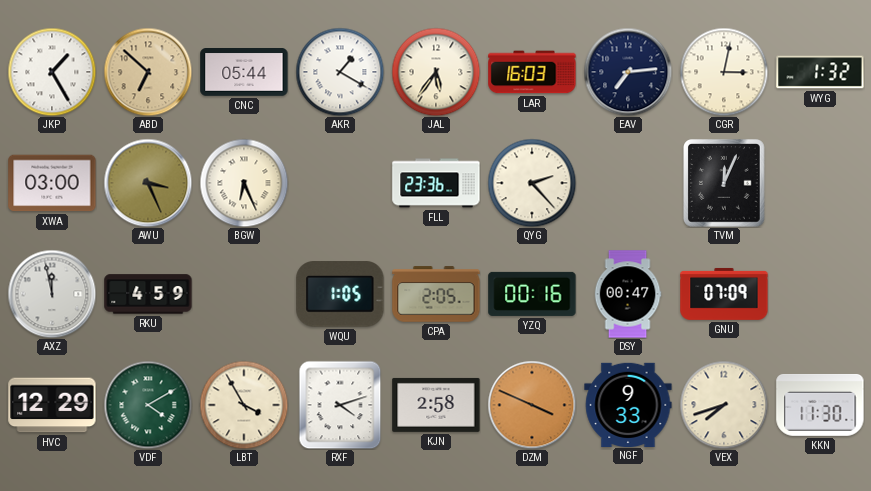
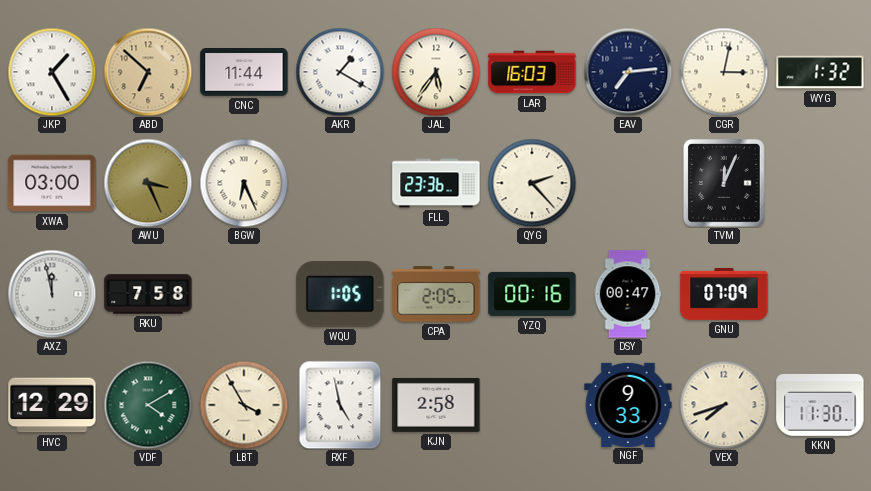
CNC: 05:44 -> 11:44 (244, 72)
RKU: 4:59 -> 7:58 (148, 294)
RXF: 4:12 -> 4:58 (340, 405)
DZM: 3:49 -> none (532, 405)
